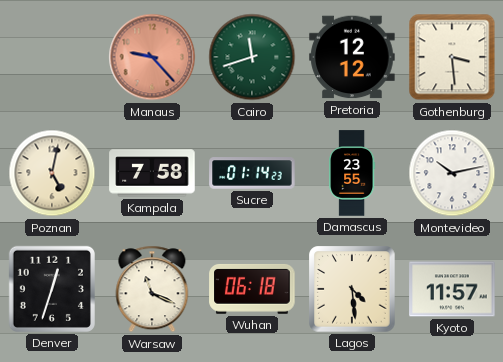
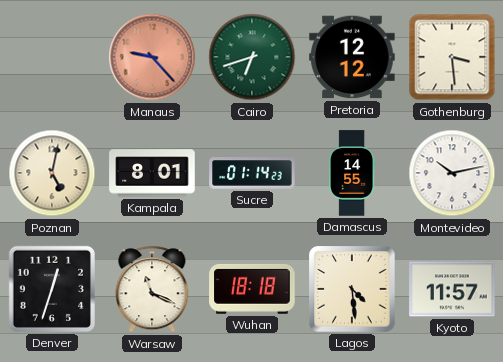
Cairo: 11:42 -> 6:42 (252, 57)
Kampala: 7:58 -> 8:01 (152, 173)
Damascus: 23:55 -> 14:55 (352, 173)
Wuhan: 06:18 -> 18:18 (252, 289)
